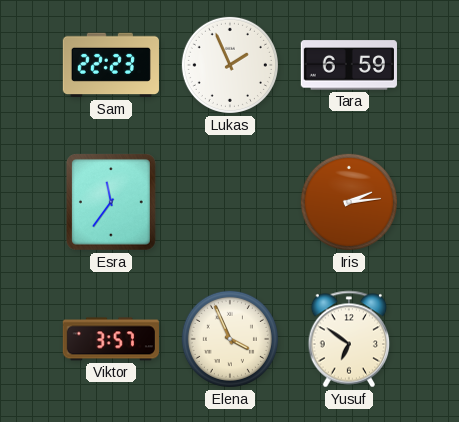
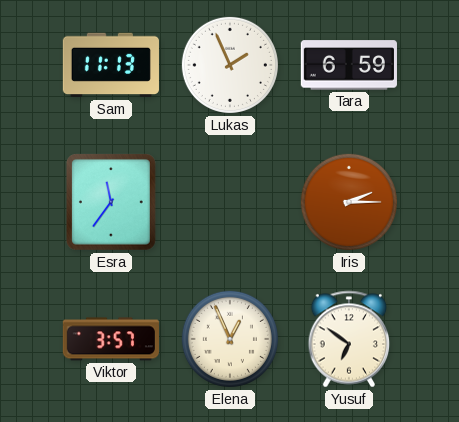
Sam: 22:23 -> 11:13 (111, 65)
Iris: 2:14 -> 2:15 (349, 202)
Elena: 3:56 -> 12:56 (230, 339)
